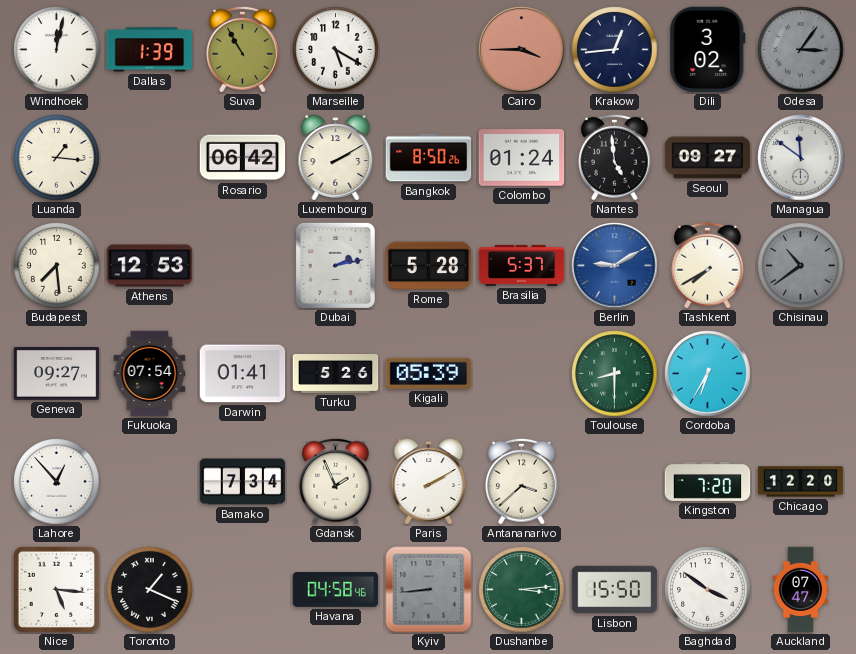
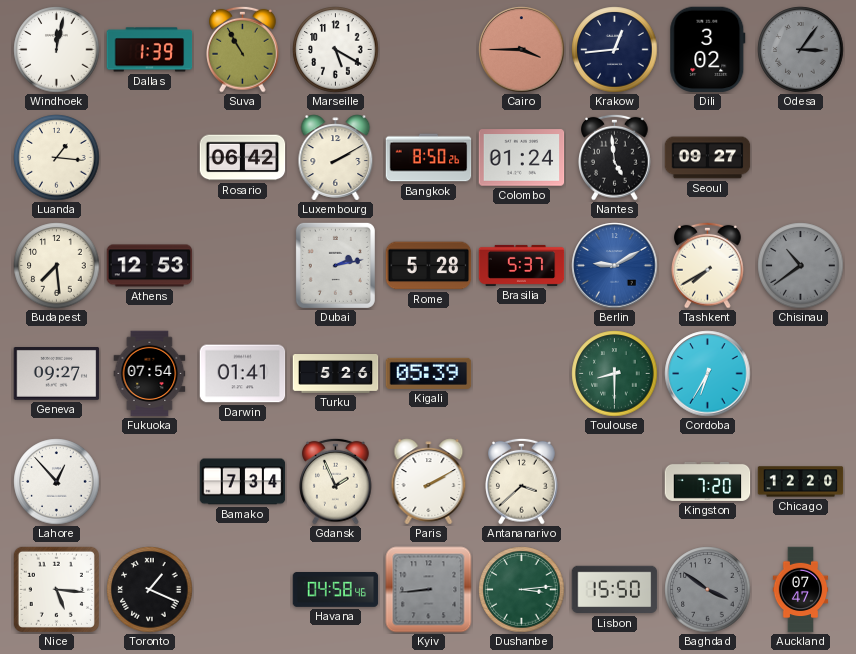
Managua: 11:51 -> none (801, 158)
Baghdad dial: white -> grey (708, 590)
